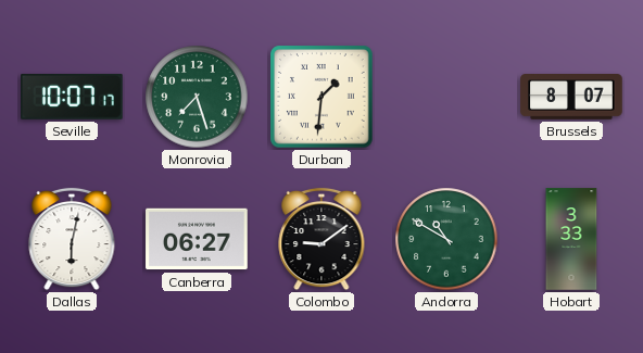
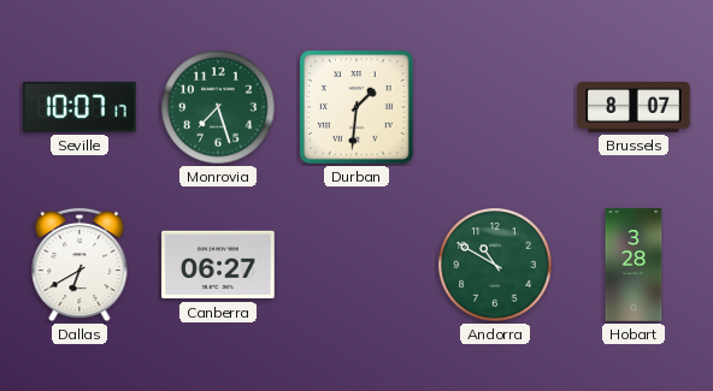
Dallas: 6:02 -> 6:40 (79, 265)
Colombo: 9:09 -> none (321, 239)
Hobart: 3:33 -> 3:28 (634, 265)
